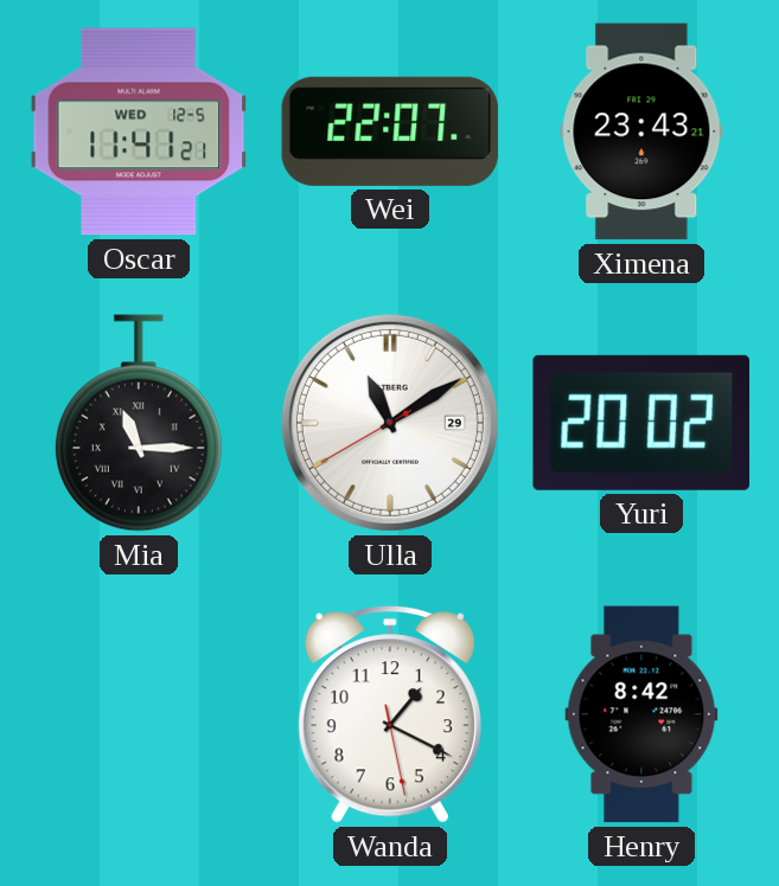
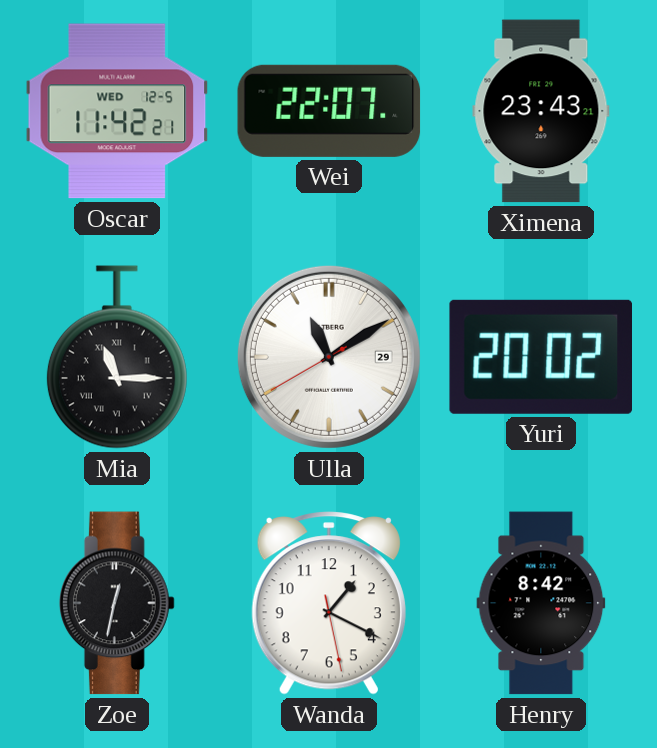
Oscar: 11:41 -> 11:42 (117, 111)
Zoe: none -> 12:32 (117, 603)
